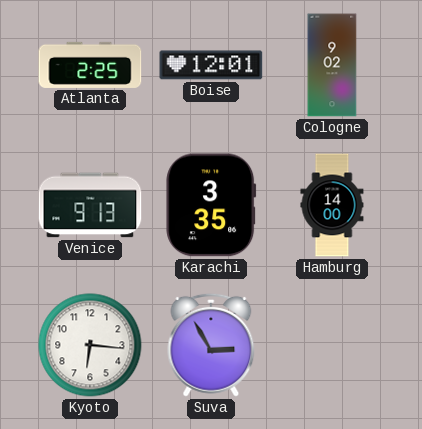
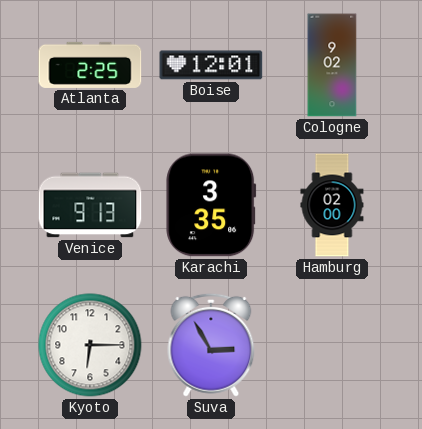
Hamburg: 14:00 -> 02:00 (332, 205)
Kyoto: 6:16 -> 6:15 (90, 345)
